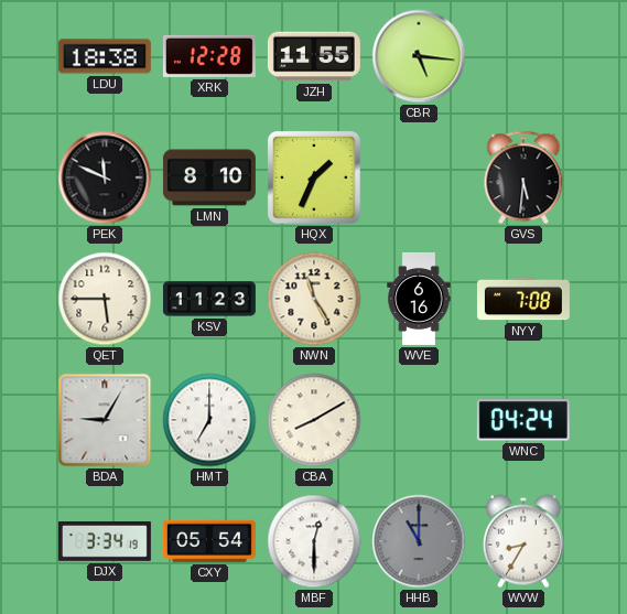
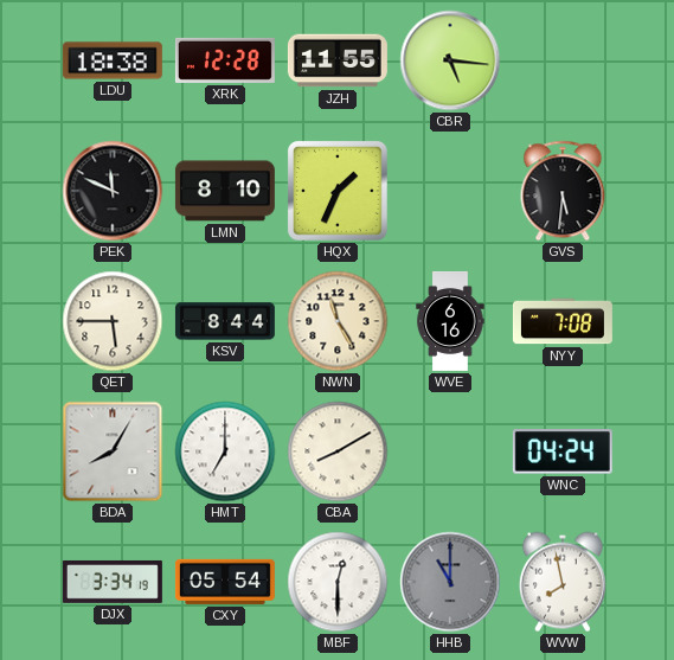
KSV: 11:23 -> 8:44 (225, 321)
BDA: 9:05 -> 8:05 (113, 451)
WVW: 8:35 -> 7:58 (563, 582)
